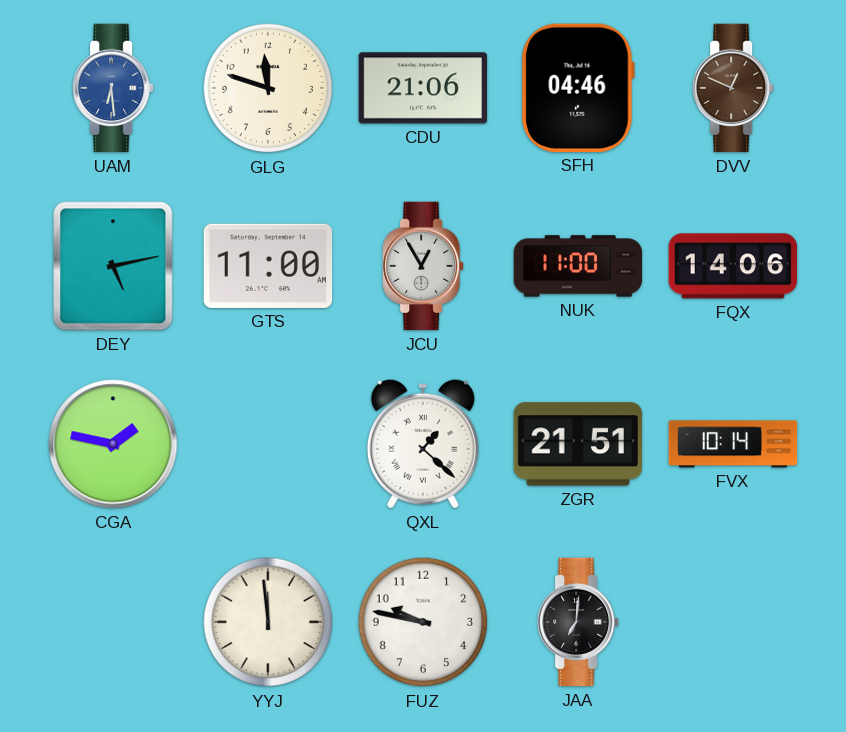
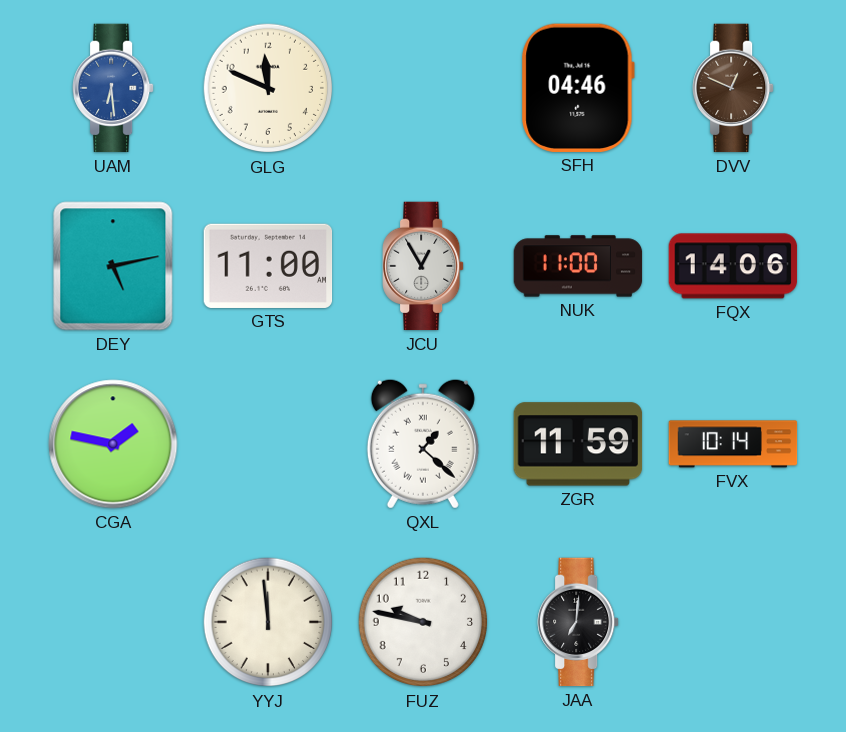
GLG: 11:48 -> 11:49 (268, 88)
CDU: 21:06 -> none (423, 88)
ZGR: 21:51 -> 11:59 (578, 444)
